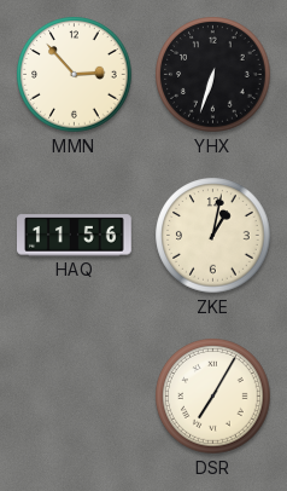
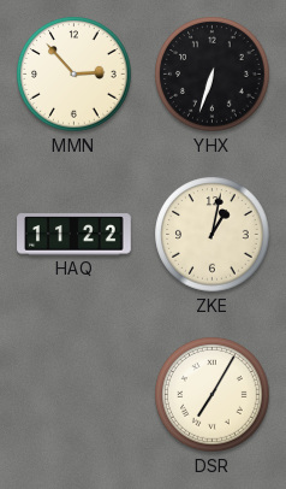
HAQ: 11:56 -> 11:22 (75, 235)
